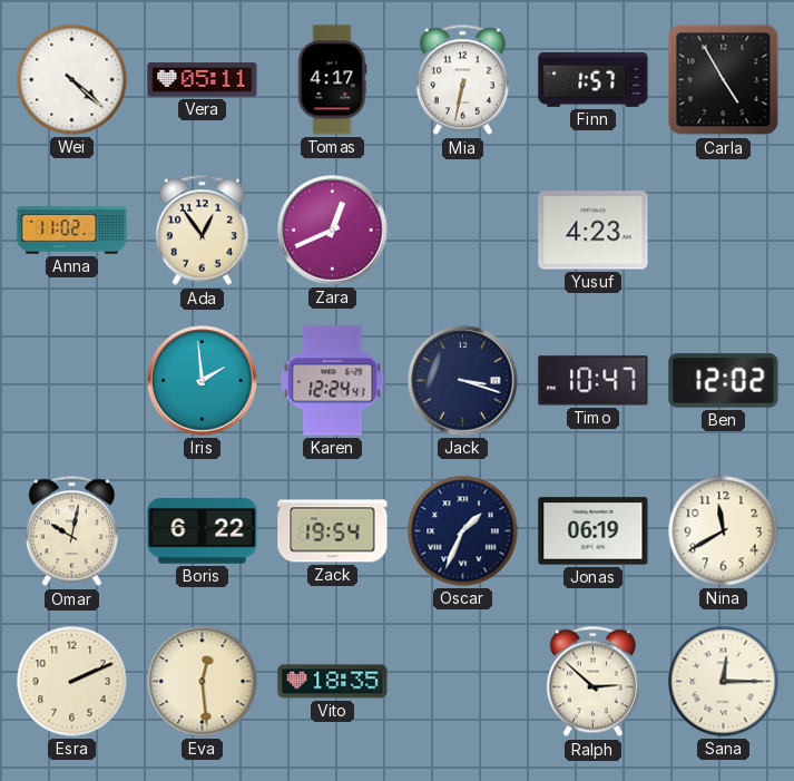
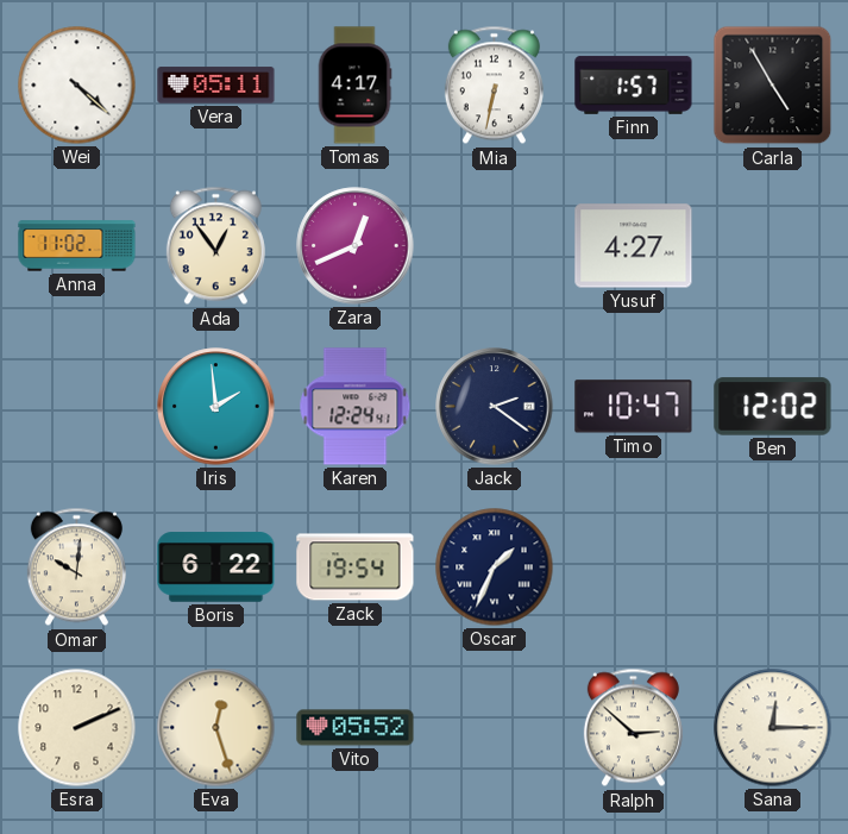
Yusuf: 4:23 -> 4:27 (634, 246)
Jack: 3:18 -> 2:21 (495, 407)
Omar: 10:02 -> 10:01 (76, 568)
Jonas: 06:19 -> none (594, 531)
Nina: 11:40 -> none (724, 531)
Eva: 12:29 -> 12:27 (216, 728)
Vito: 18:35 -> 05:52 (356, 728)
